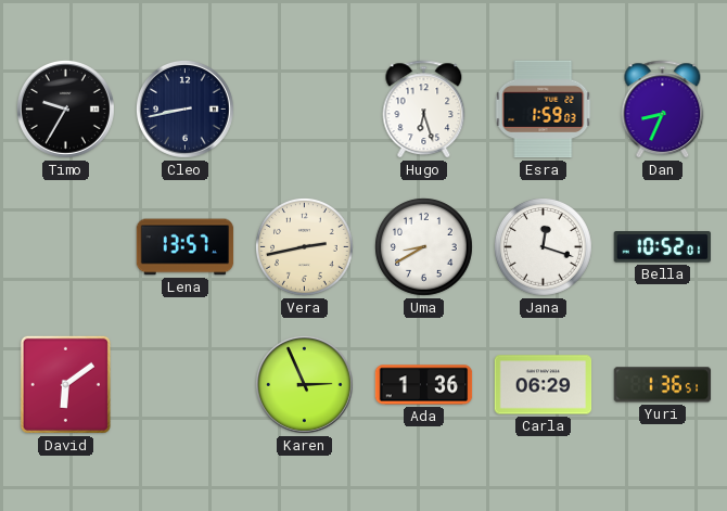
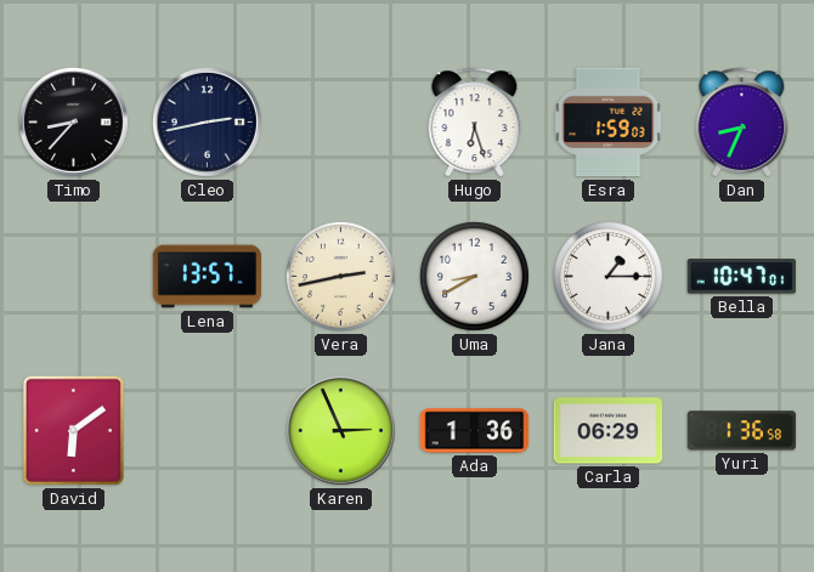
Timo: 9:35 -> 8:37 (73, 121)
Cleo: 8:43 -> 2:43 (207, 121)
Jana: 12:18 -> 1:15 (609, 277)
Bella: 10:52 -> 10:47 (741, 277)
Yuri: 1:36:51 -> 1:36:58 (742, 431)
